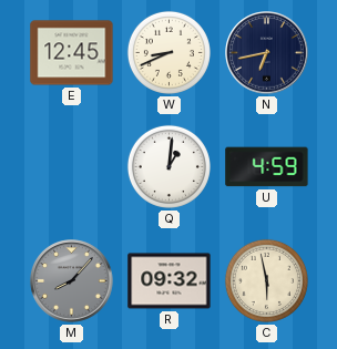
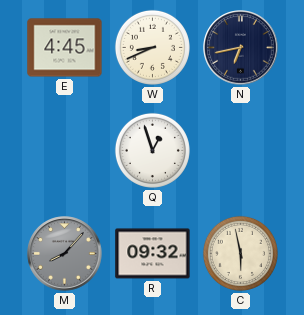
E: 12:45 -> 4:45 (65, 48)
Q: 1:01 -> 12:57 (152, 150)
U: 4:59 -> none (267, 167)
